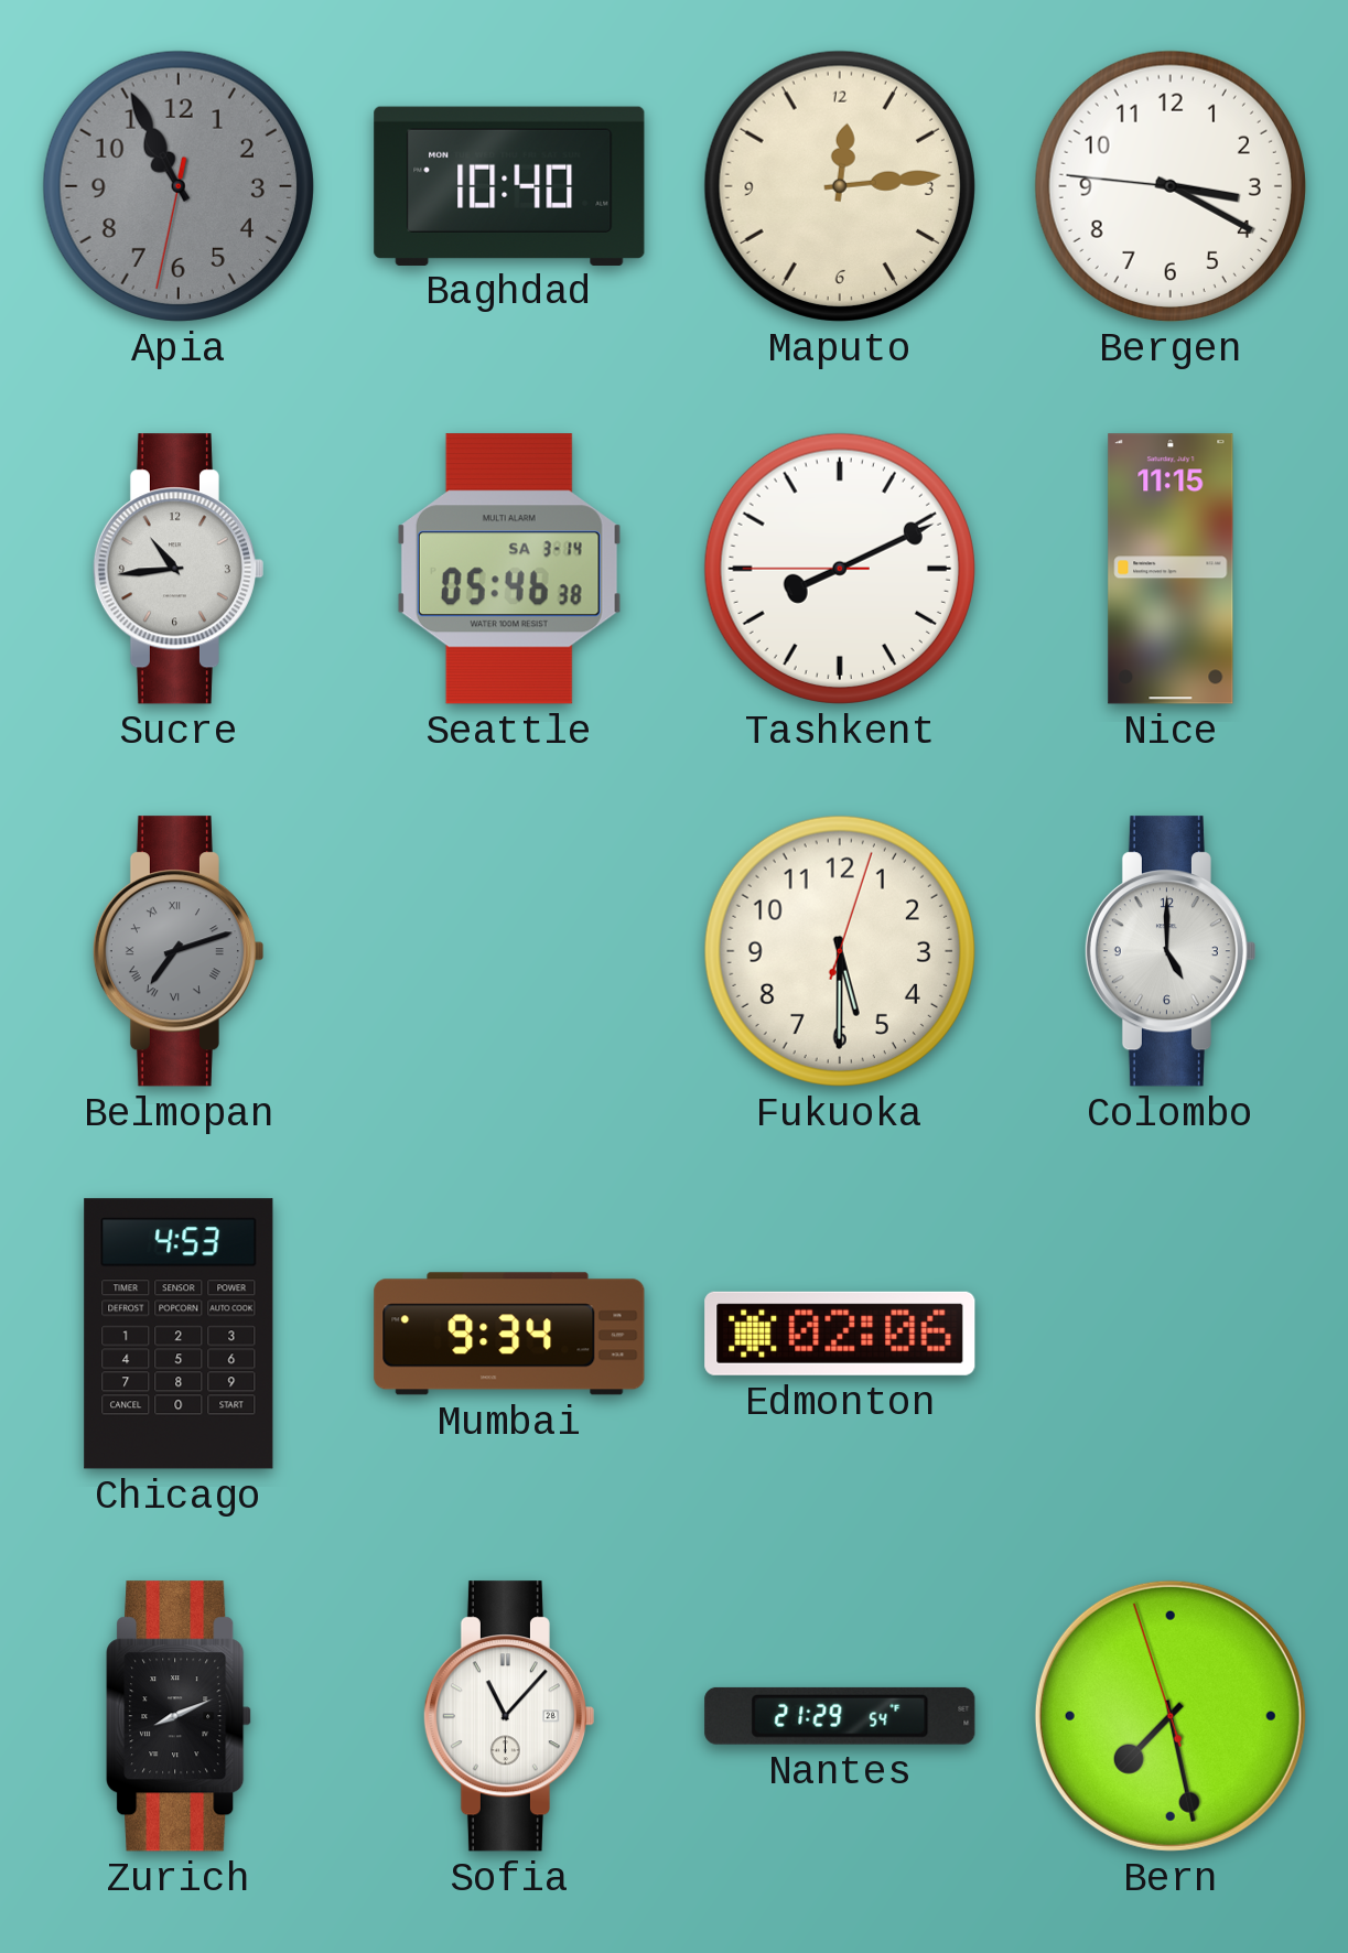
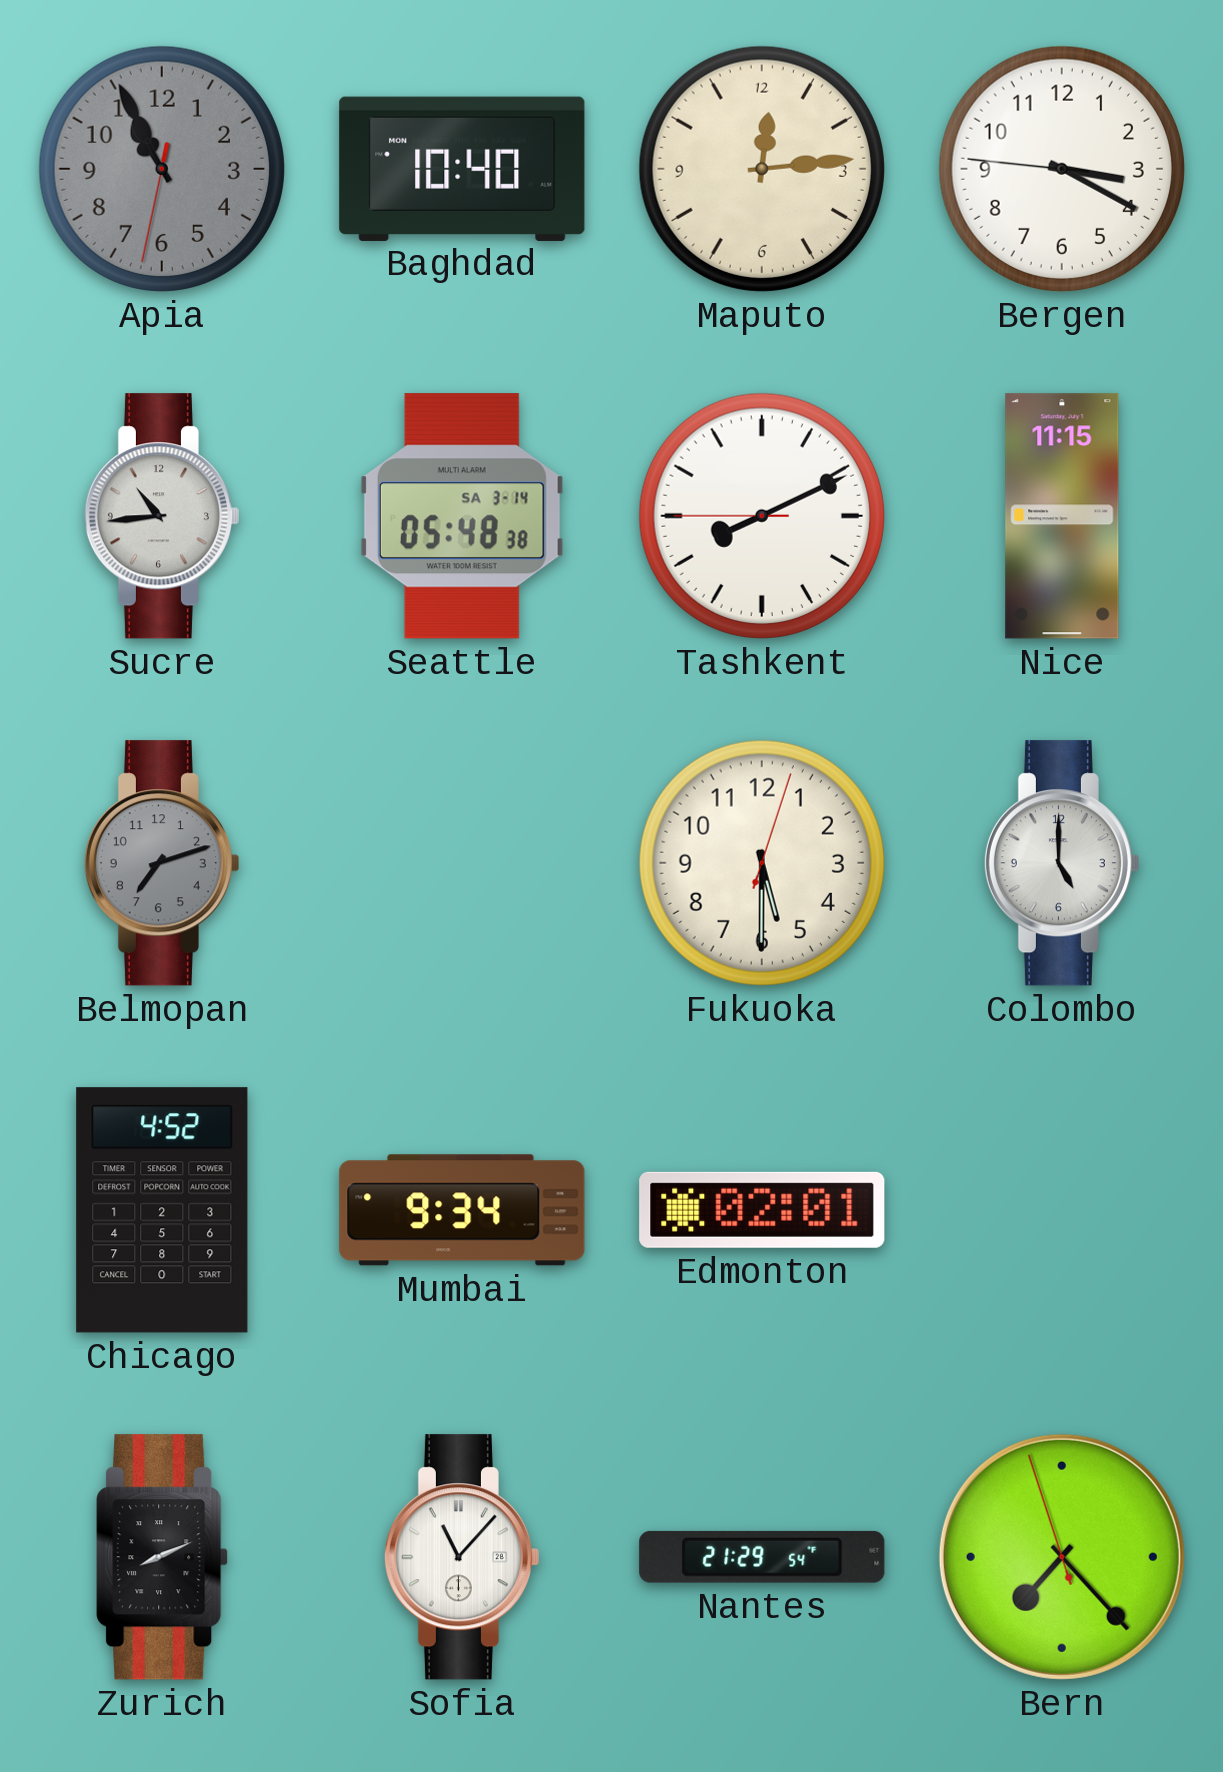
Seattle: 05:46 -> 05:48 (462, 516)
Belmopan numerals: Roman -> Arabic (161, 863)
Chicago: 4:53 -> 4:52 (162, 1210)
Edmonton: 02:06 -> 02:01 (762, 1210)
Bern: 7:27 -> 7:22 (1062, 1557)
